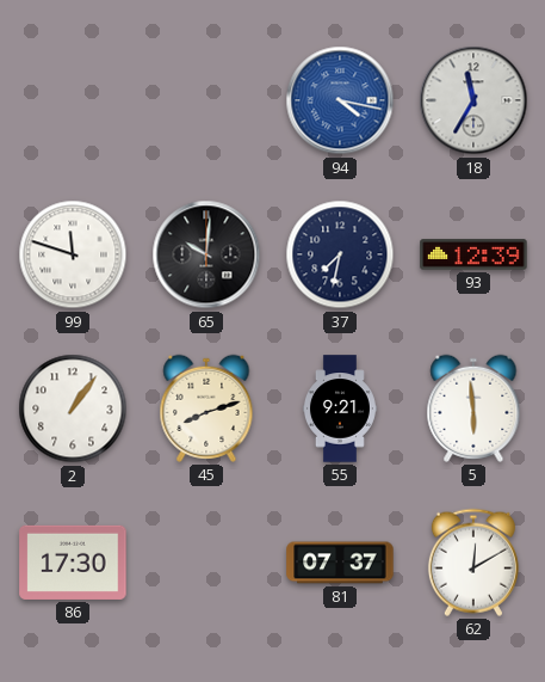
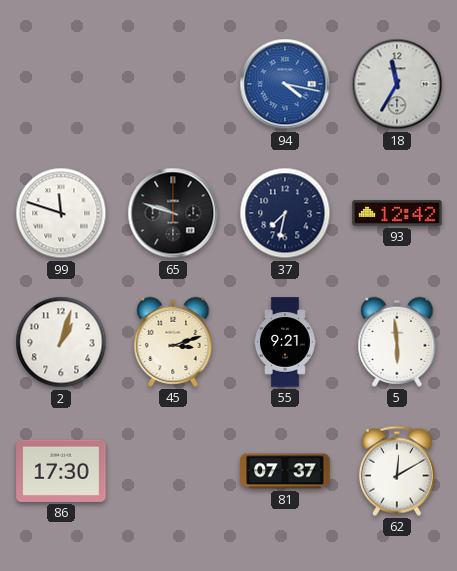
65: 10:01 -> 9:48 (173, 213)
93: 12:39 -> 12:42 (397, 213)
2: 1:06 -> 1:03 (61, 342)
45: 8:12 -> 3:12 (173, 342)
